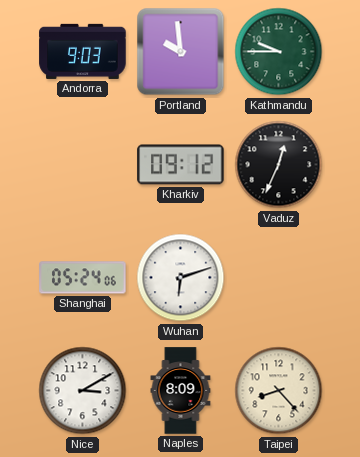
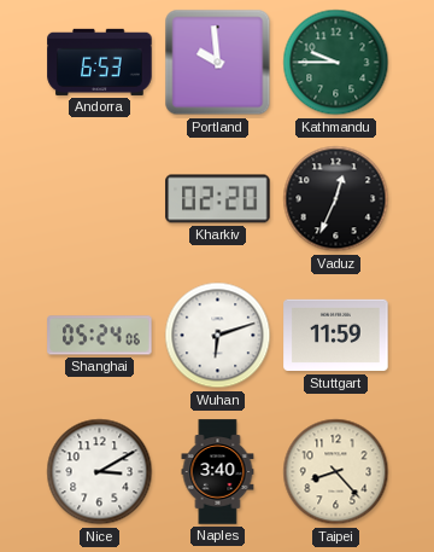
Andorra: 9:03 -> 6:53 (100, 62)
Kharkiv: 09:12 -> 02:20 (218, 199)
Stuttgart: none -> 11:59 (336, 336)
Naples: 8:09 -> 3:40 (218, 472)
